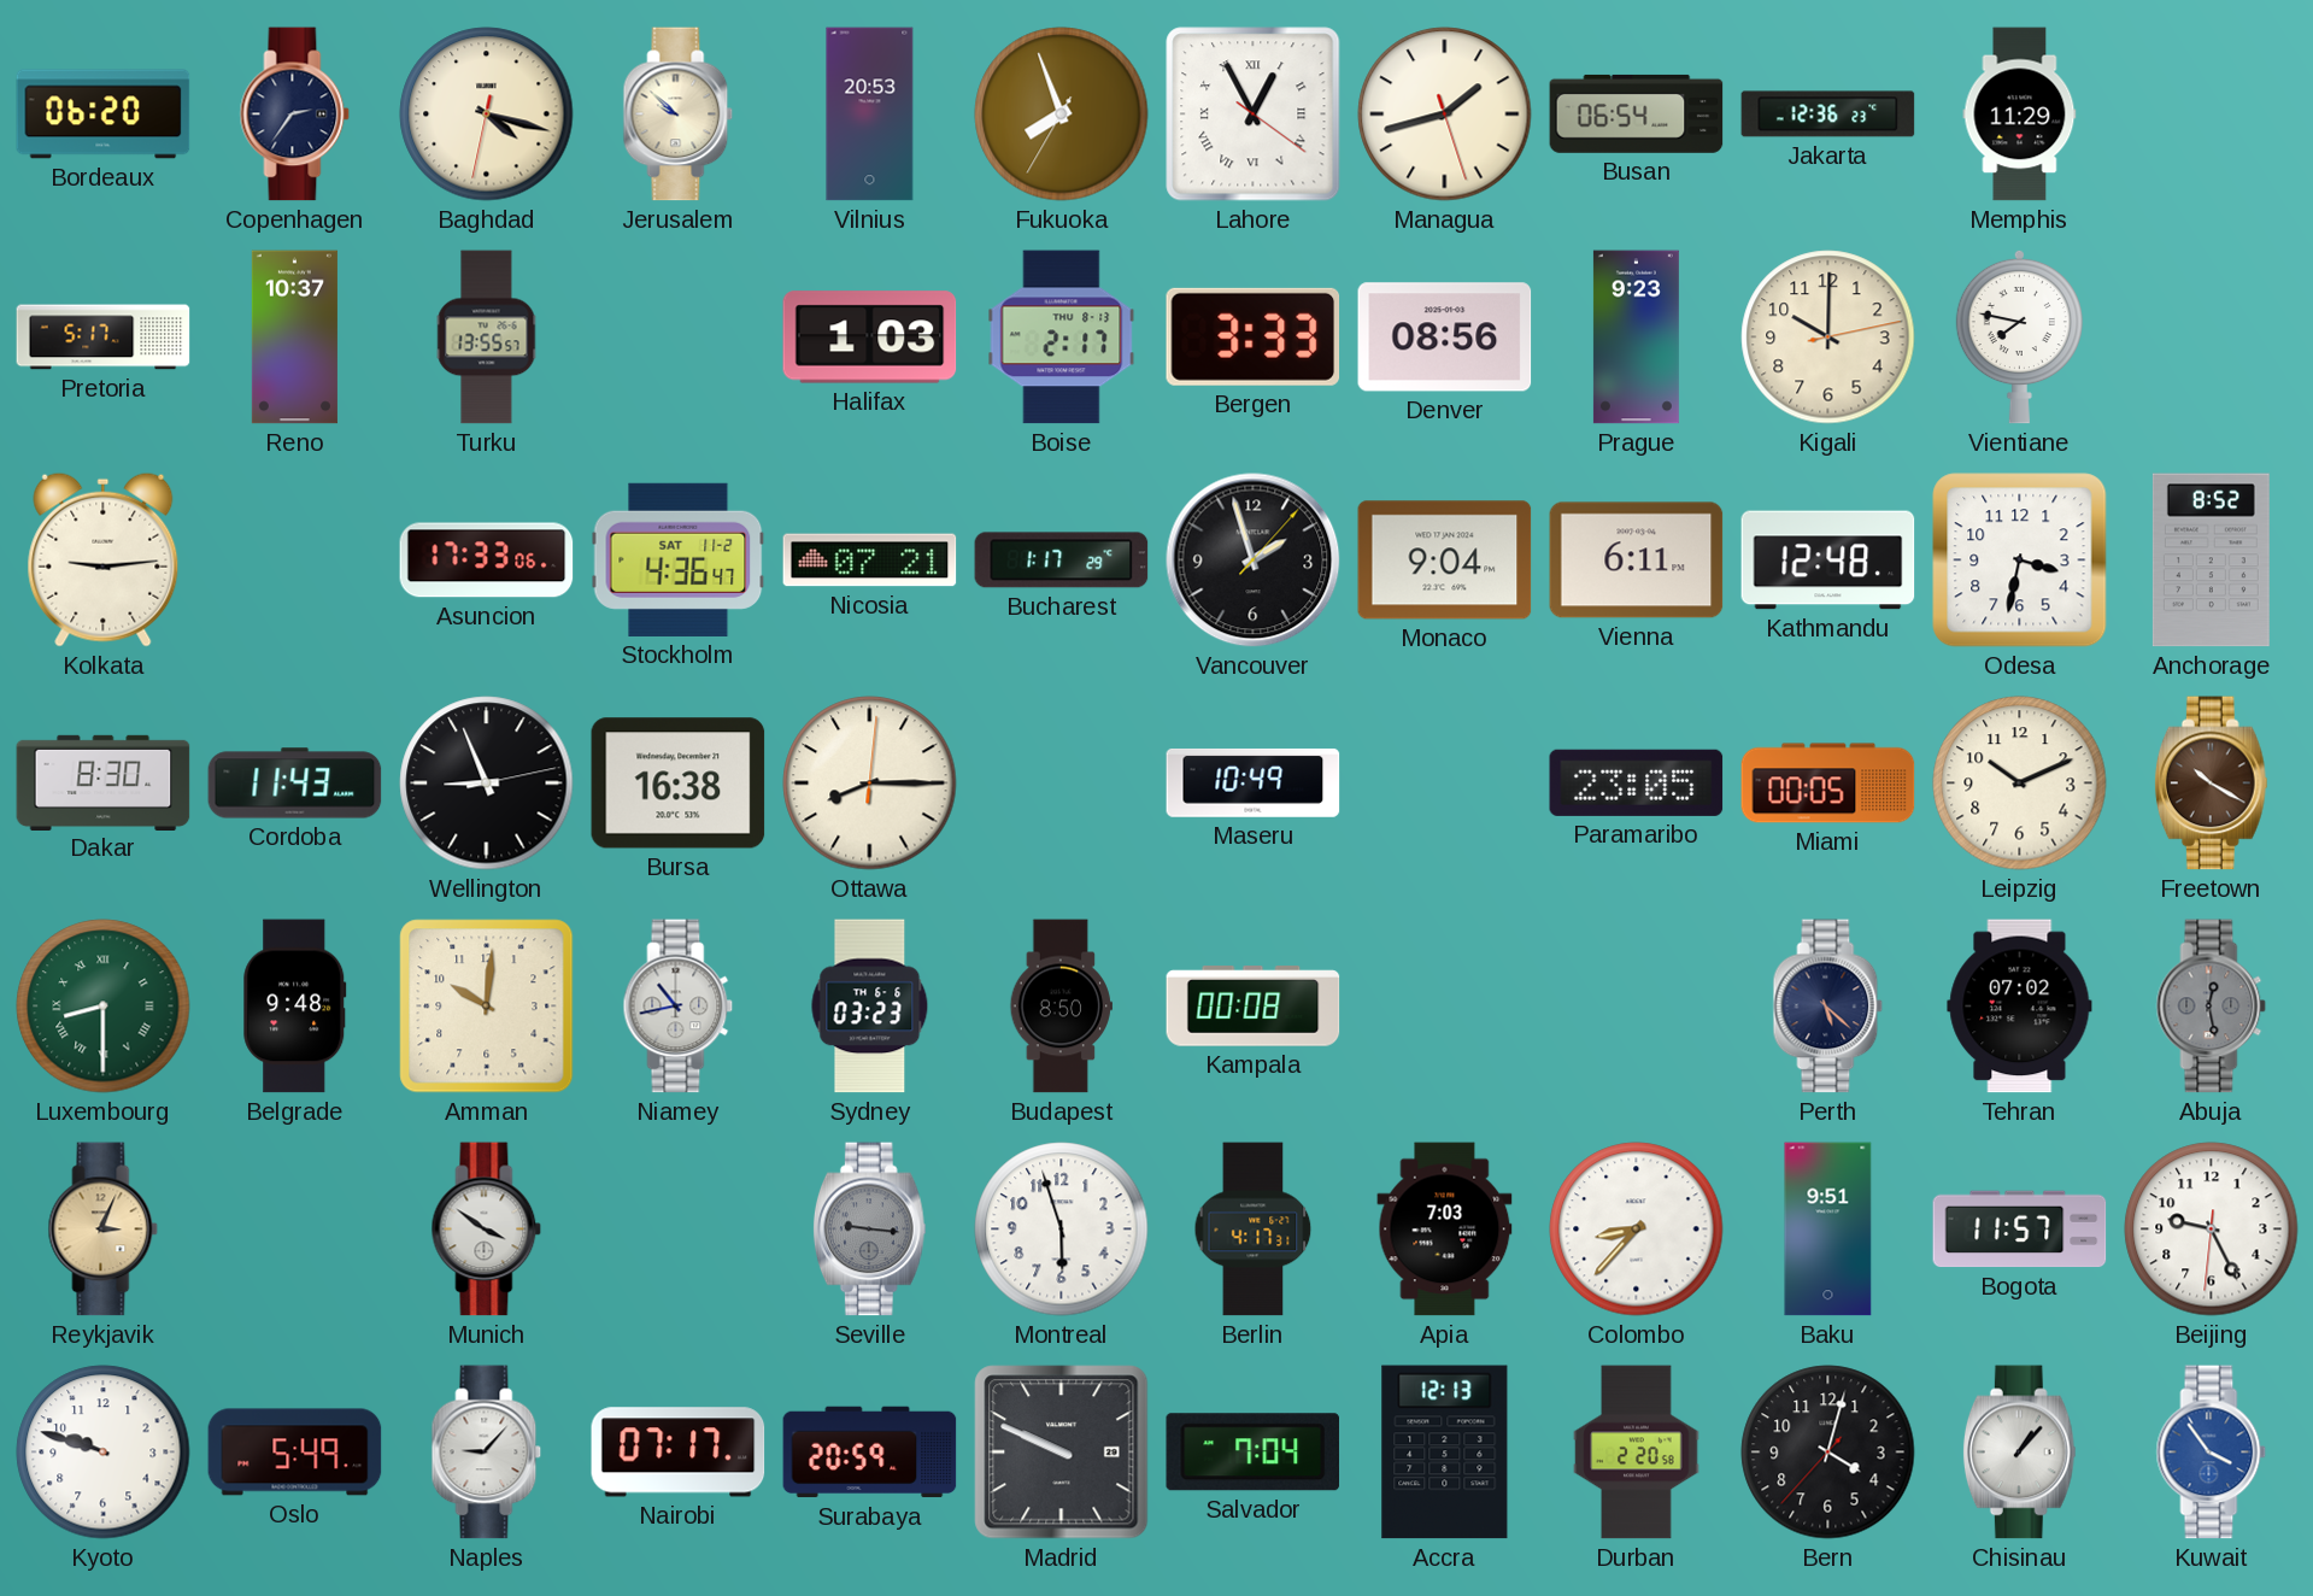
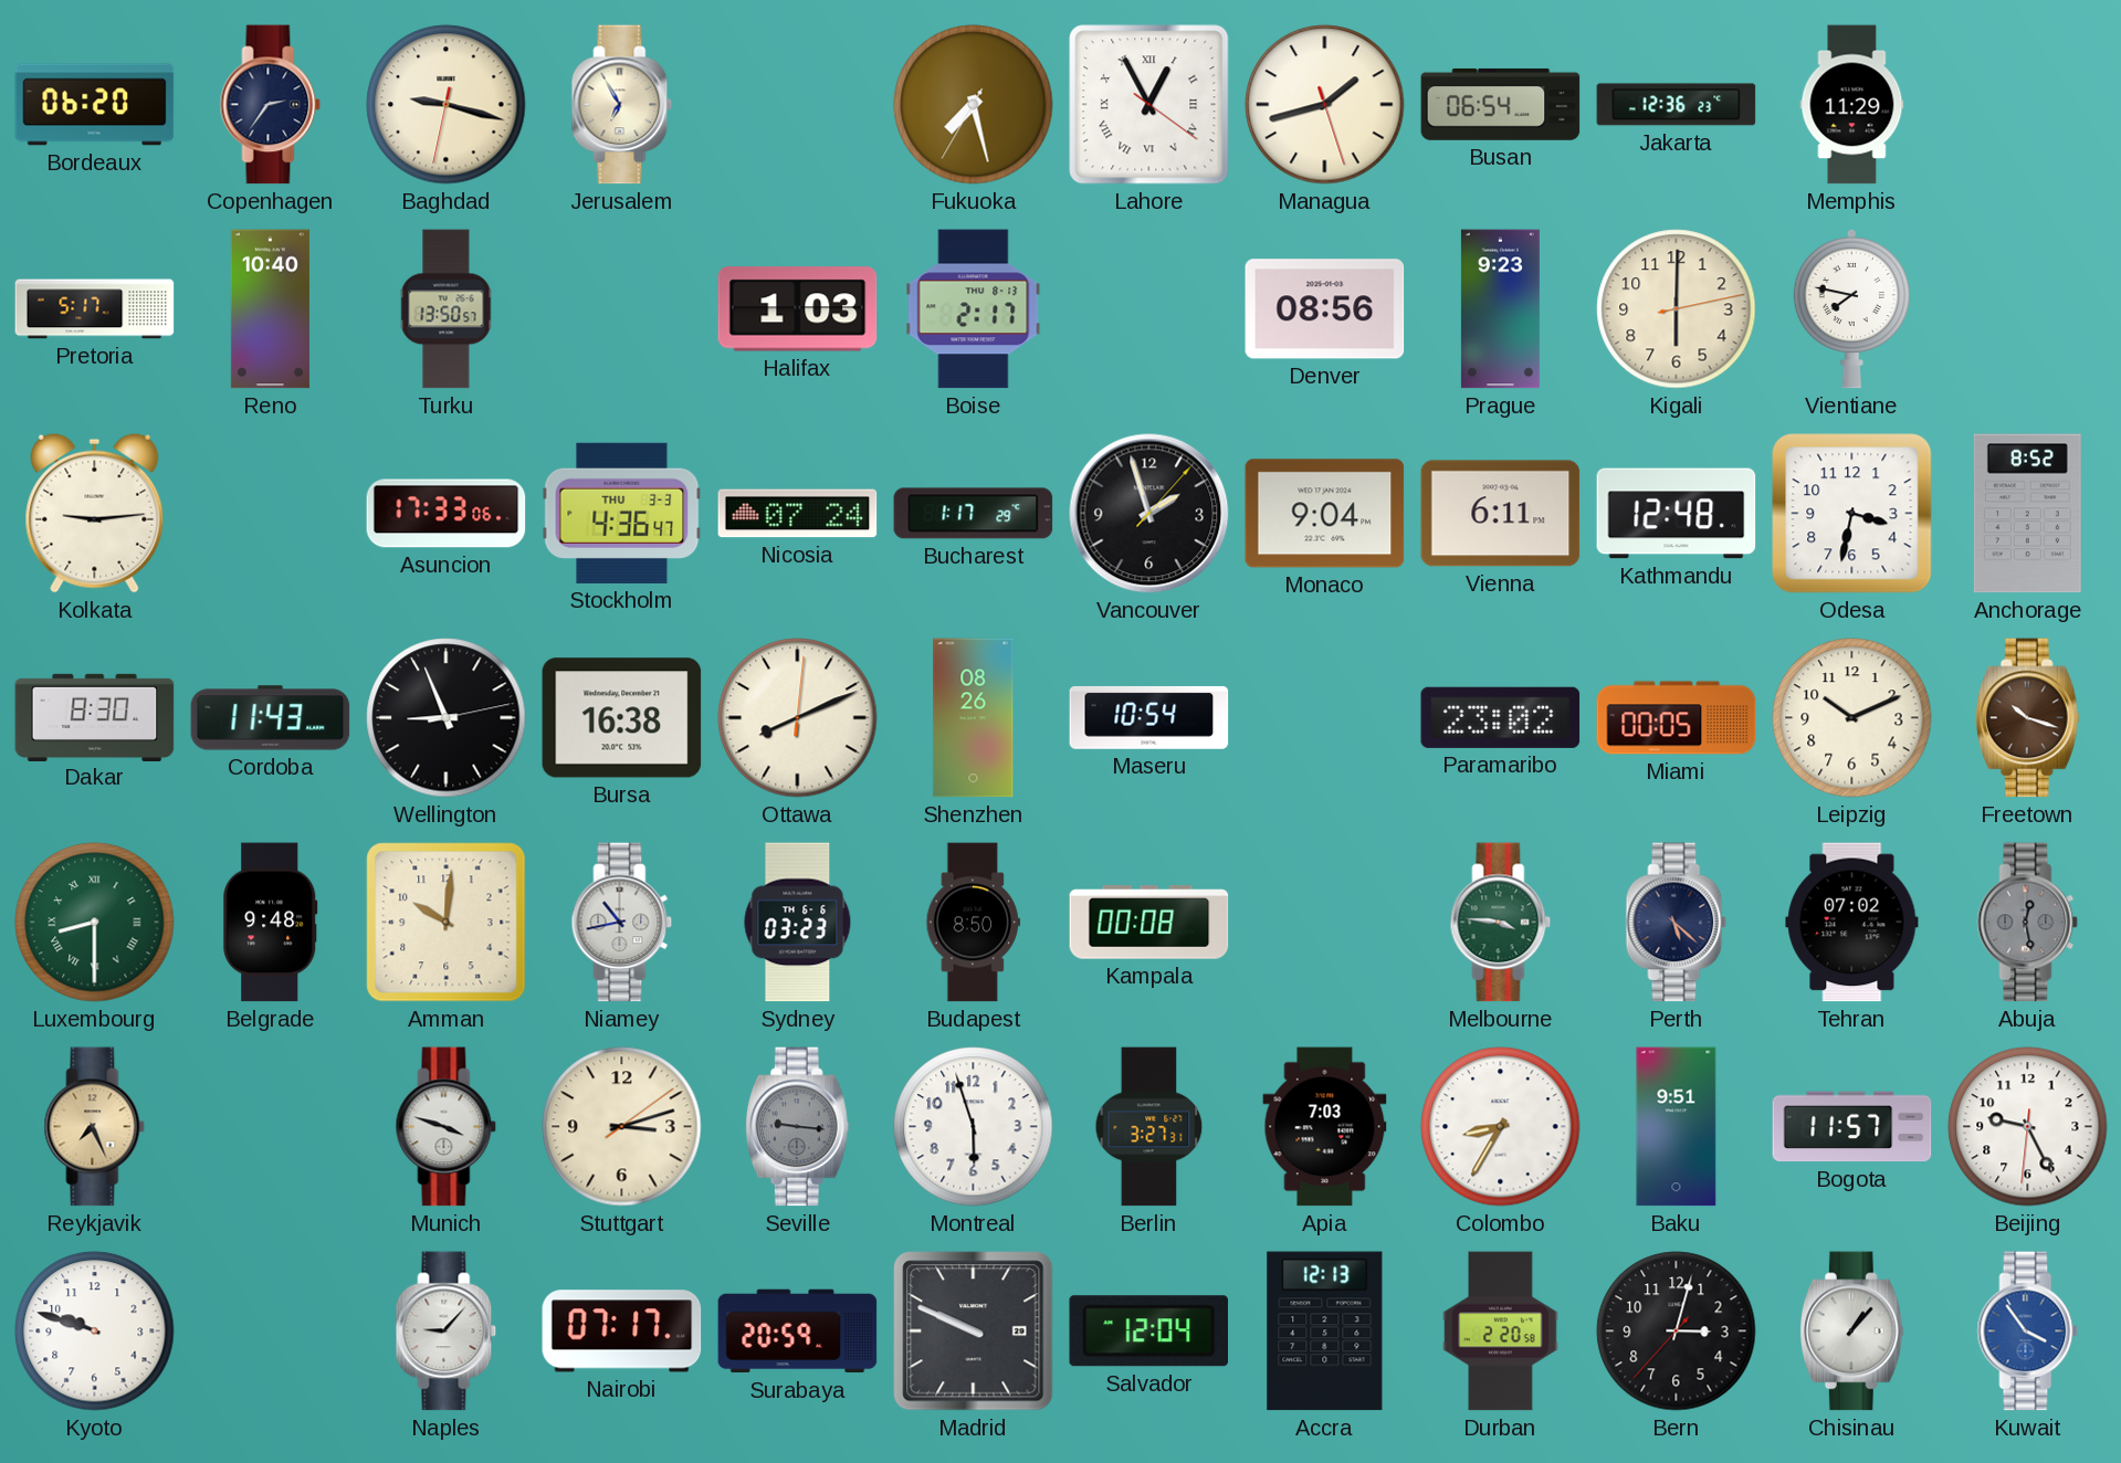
Baghdad: 4:17 -> 9:17 (447, 105)
Jerusalem: 9:52 -> 6:55 (622, 105)
Vilnius: 20:53 -> none (870, 115)
Fukuoka: 7:56 -> 7:27 (974, 105)
Reno: 10:37 -> 10:40 (270, 309)
Turku: 13:55 -> 13:50 (447, 309)
Bergen: 3:33 -> none (1254, 336)
Kigali: 10:00 -> 6:00 (1677, 309)
Stockholm date: SAT 11-2 -> THU 3-3 (622, 513)
Nicosia: 07:21 -> 07:24 (798, 514)
Ottawa: 8:15 -> 8:11 (798, 718)
Shenzhen: none -> 08:26 (974, 718)
Maseru: 10:49 -> 10:54 (1149, 718)
Paramaribo: 23:05 -> 23:02 (1501, 717)
Freetown: 10:20 -> 10:18 (2027, 718)
Melbourne: none -> 3:46 (1501, 923)
Reykjavik: 3:04 -> 7:26 (95, 1127)
Munich: 3:51 -> 3:48 (447, 1127)
Stuttgart: none -> 3:12 (622, 1127)
Berlin: 4:17 -> 3:27 (1149, 1127)
Colombo: 8:37 -> 8:35 (1501, 1127)
Oslo: 5:49 -> none (295, 1453)
Salvador: 7:04 -> 12:04 (1148, 1332)
Bern: 4:02 -> 3:02 (1677, 1332)
